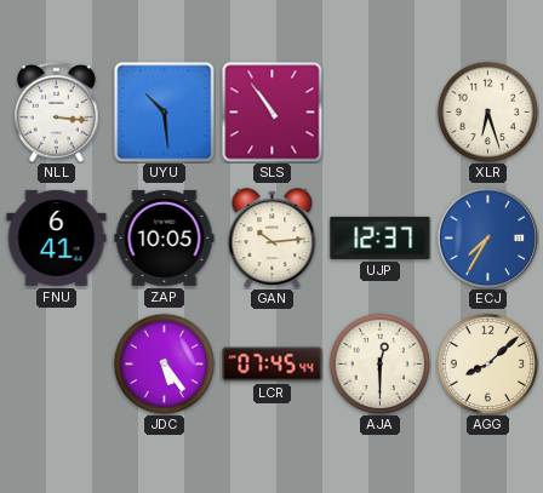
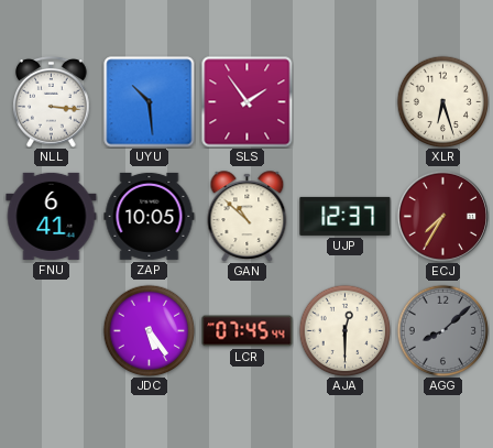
SLS: 10:54 -> 1:54 (246, 102)
GAN: 10:14 -> 10:52 (248, 217)
ECJ dial: blue -> burgundy (442, 216)
AGG dial: cream -> grey (442, 330)
